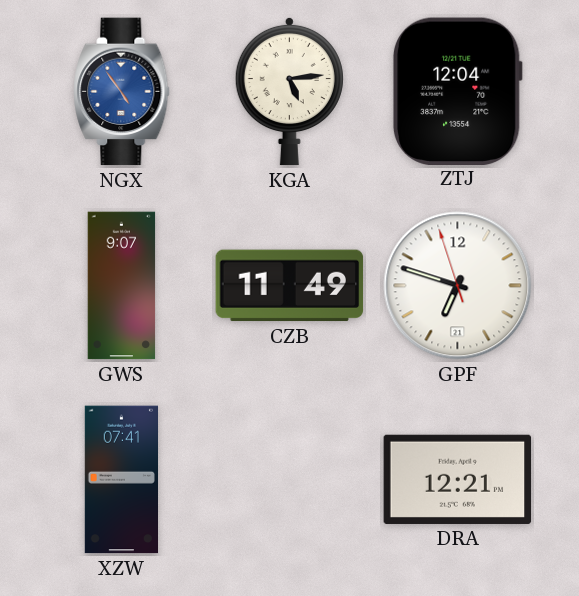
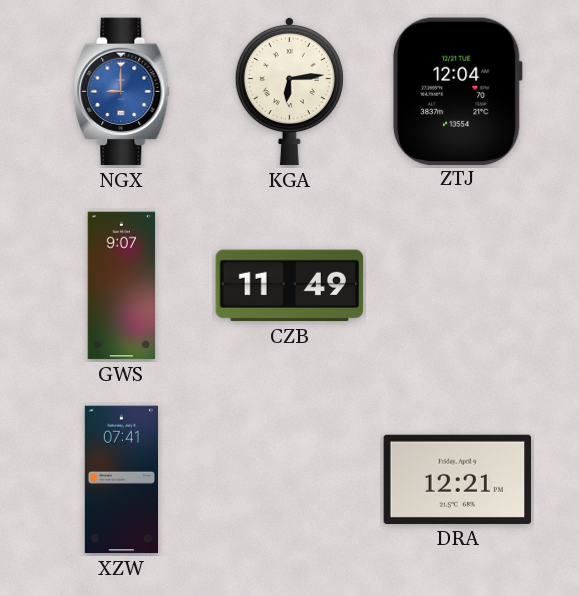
NGX: 4:54 -> 9:00 (122, 92)
KGA: 5:14 -> 6:14 (289, 91)
GPF: 6:47 -> none (458, 286)
